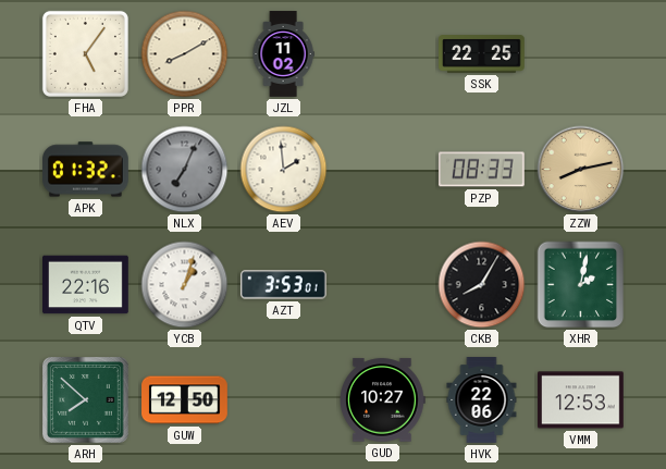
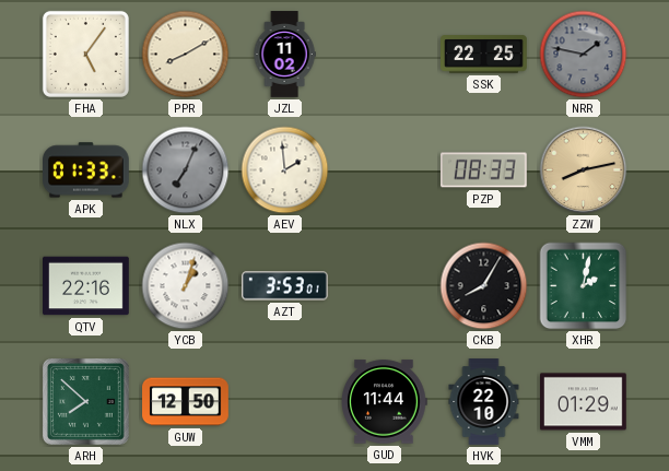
NRR: none -> 1:47 (584, 55)
APK: 01:32 -> 01:33 (86, 170)
GUD: 10:27 -> 11:44 (385, 402)
HVK: 22:06 -> 22:10 (484, 402)
VMM: 12:53 -> 01:29 (584, 402)
